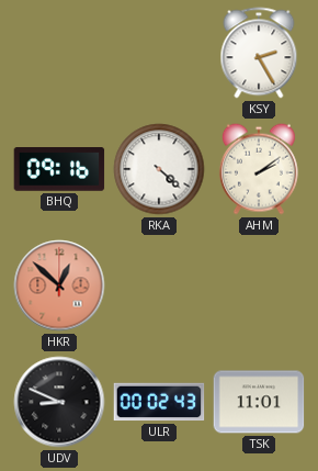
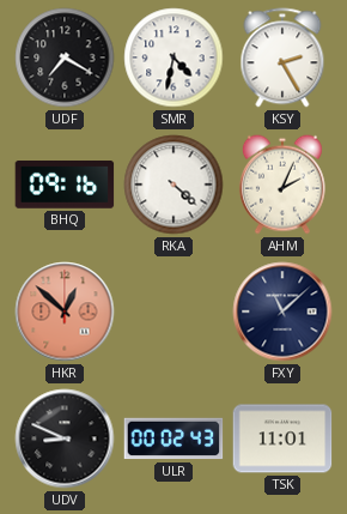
UDF: none -> 7:20 (65, 58)
SMR: none -> 4:32 (173, 58)
AHM: 2:09 -> 2:04 (282, 185)
FXY: none -> 11:08 (282, 312)
